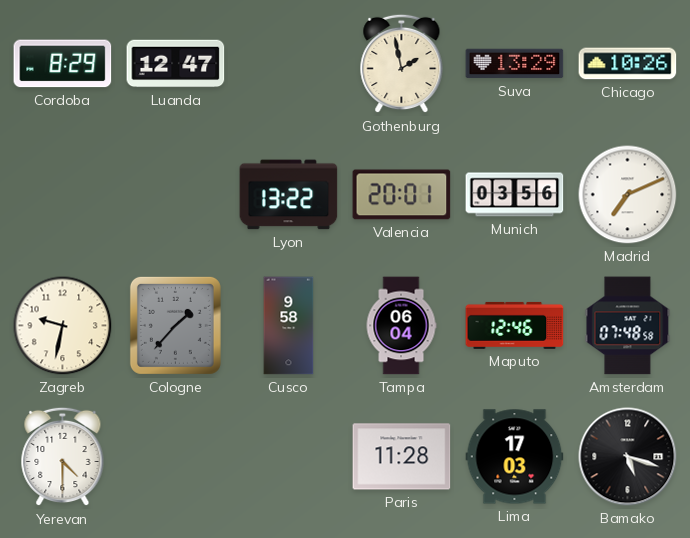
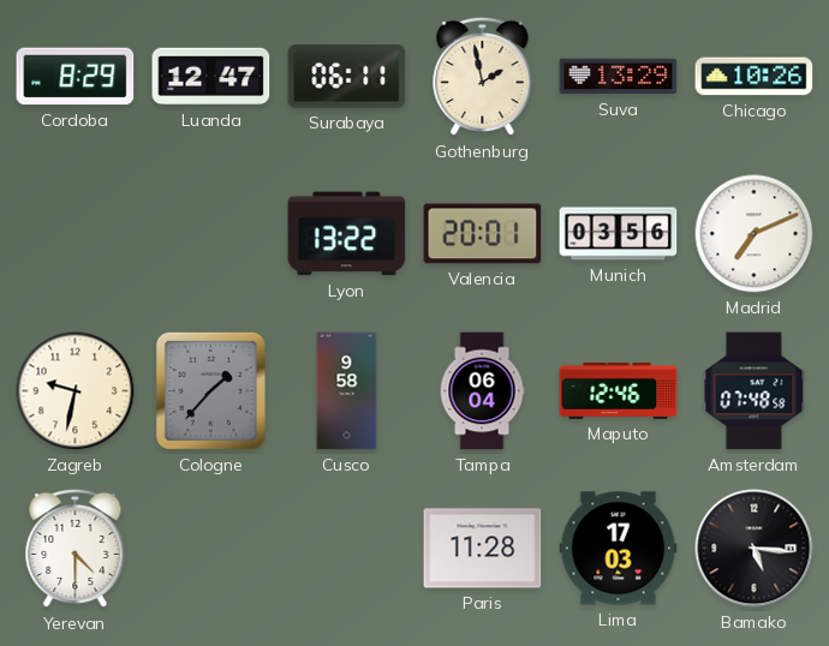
Surabaya: none -> 06:11 (347, 77)
Bamako: 5:18 -> 5:16 (755, 549)
